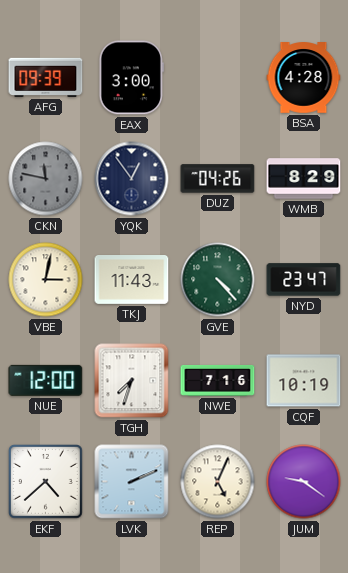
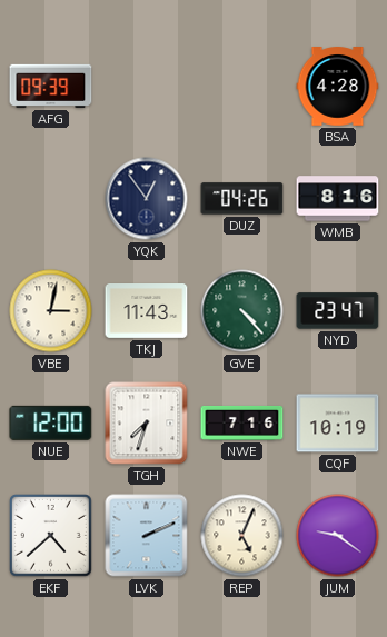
EAX: 3:00 -> none (131, 78)
CKN: 11:47 -> none (46, 179)
WMB: 8:29 -> 8:16 (338, 199)
